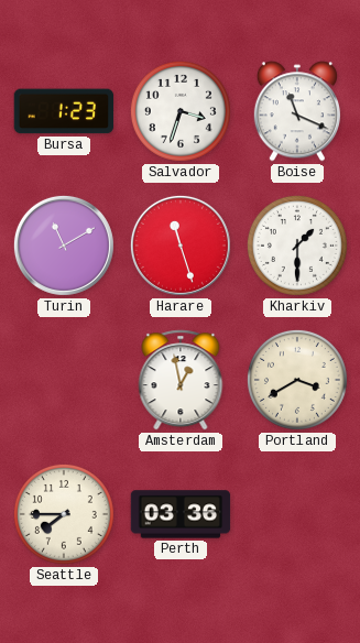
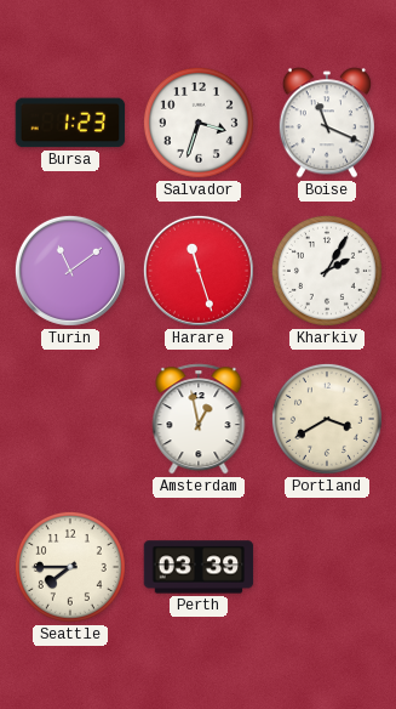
Turin: 11:10 -> 11:09 (70, 271)
Kharkiv: 1:30 -> 2:05 (327, 271)
Perth: 03:36 -> 03:39 (199, 567)
